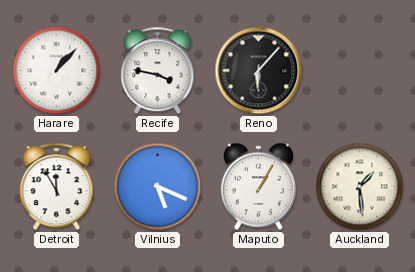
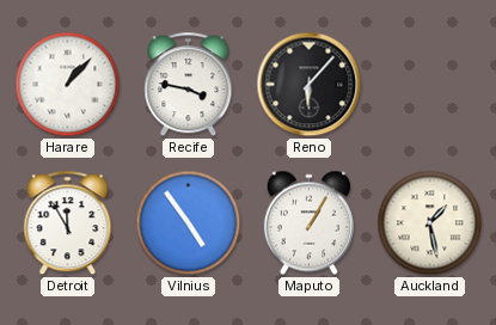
Vilnius: 5:19 -> 4:54 (189, 223)
Auckland: 1:29 -> 1:28 (430, 223)
